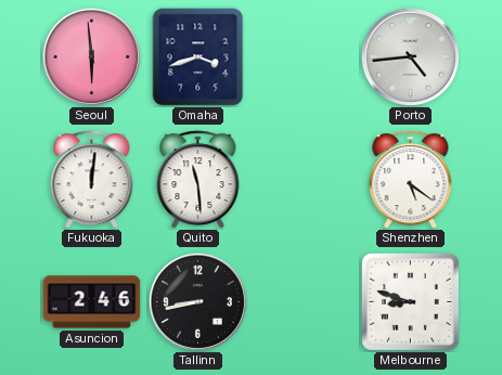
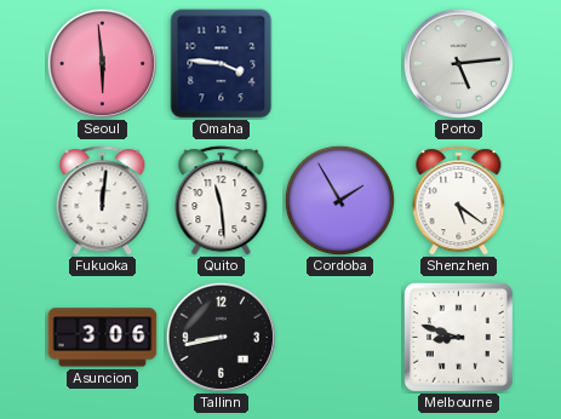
Omaha: 3:42 -> 3:46 (222, 64)
Porto: 4:44 -> 5:14 (458, 63)
Cordoba: none -> 1:55 (339, 200)
Asuncion: 2:46 -> 3:06 (103, 338)
